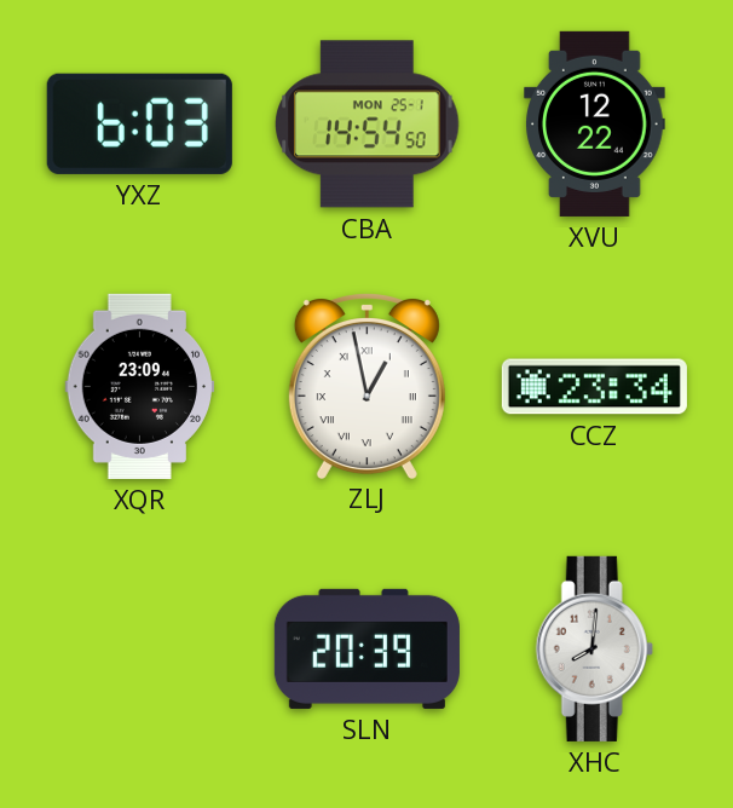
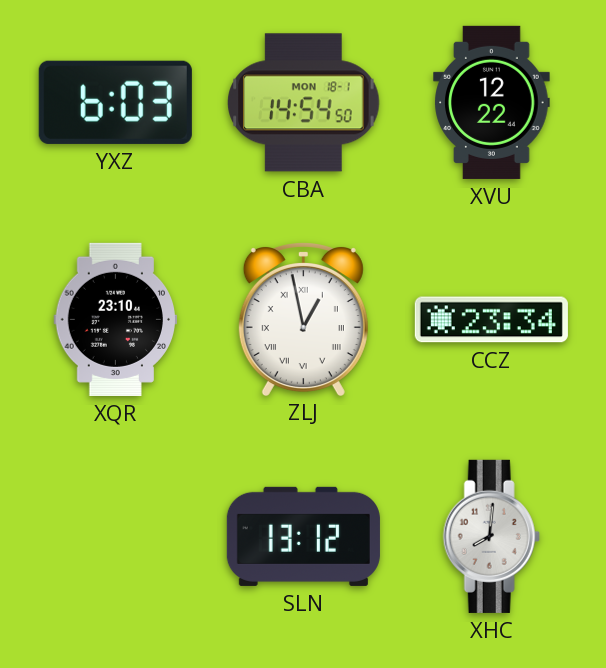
CBA date: MON 25-1 -> MON 18-1 (304, 103)
XQR: 23:09 -> 23:10 (116, 319)
SLN: 20:39 -> 13:12 (303, 536)
